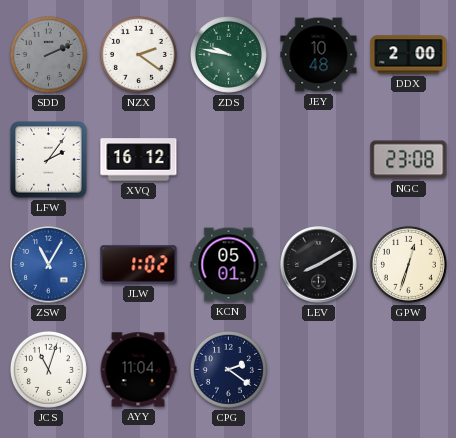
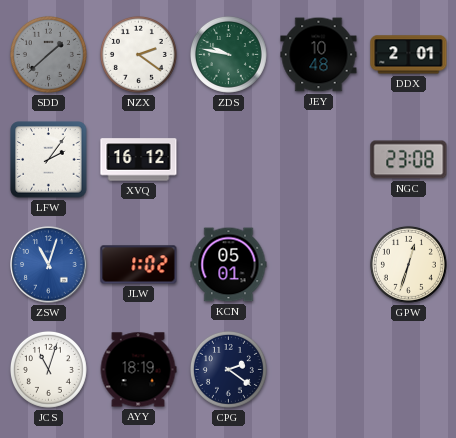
SDD: 2:11 -> 1:38 (48, 54)
DDX: 2:00 -> 2:01 (409, 55)
ZSW: 11:05 -> 11:03 (49, 265)
LEV: 8:10 -> none (319, 265)
AYY: 11:04 -> 18:19 (138, 370)
